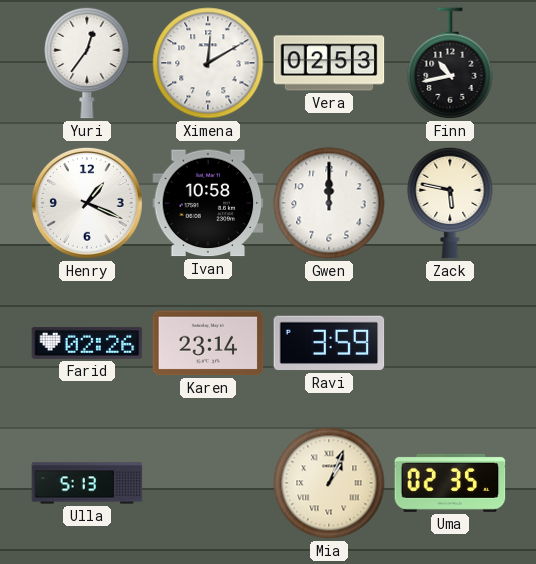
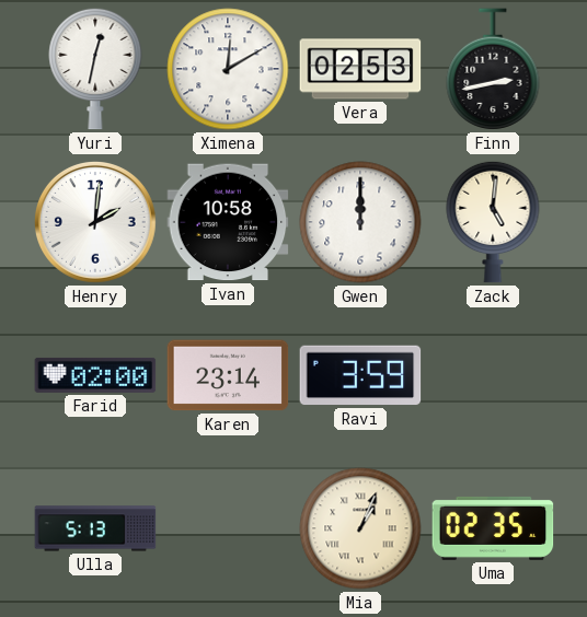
Yuri: 12:36 -> 12:32 (95, 69)
Finn: 10:43 -> 2:43 (493, 69)
Henry: 1:19 -> 2:01 (95, 222)
Zack: 5:47 -> 5:01 (493, 222)
Farid: 02:26 -> 02:00 (95, 375)
